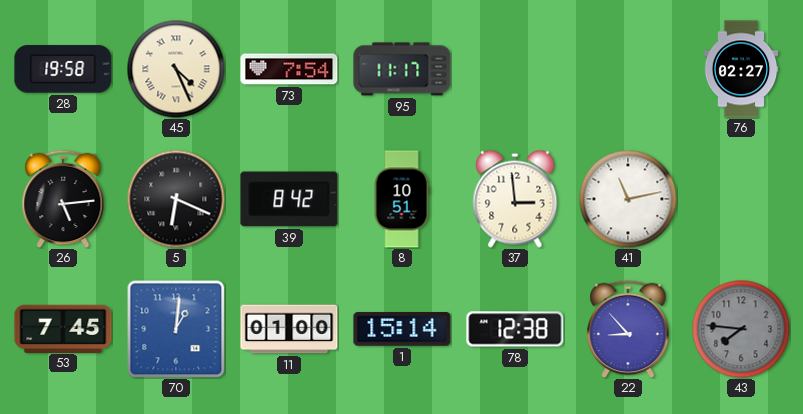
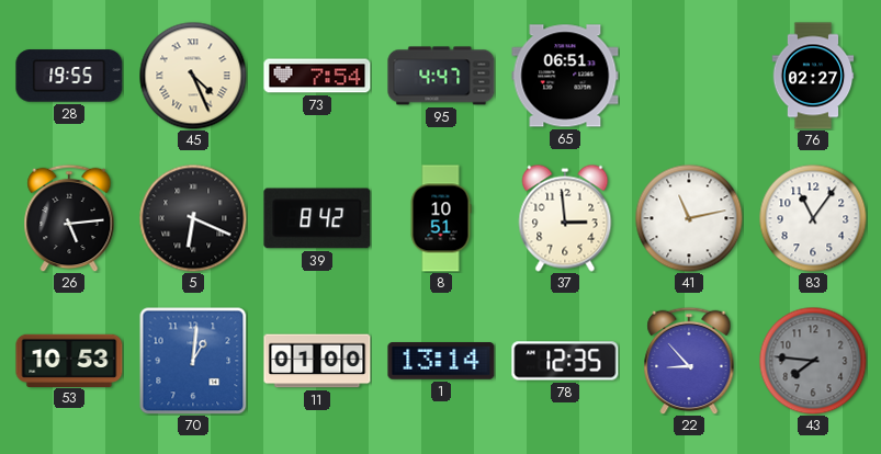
28: 19:58 -> 19:55 (69, 76)
95: 11:17 -> 4:47 (441, 76)
65: none -> 06:51 (565, 76)
83: none -> 11:06 (813, 218)
53: 7:45 -> 10:53 (69, 360)
1: 15:14 -> 13:14 (441, 361)
78: 12:38 -> 12:35 (565, 361)
